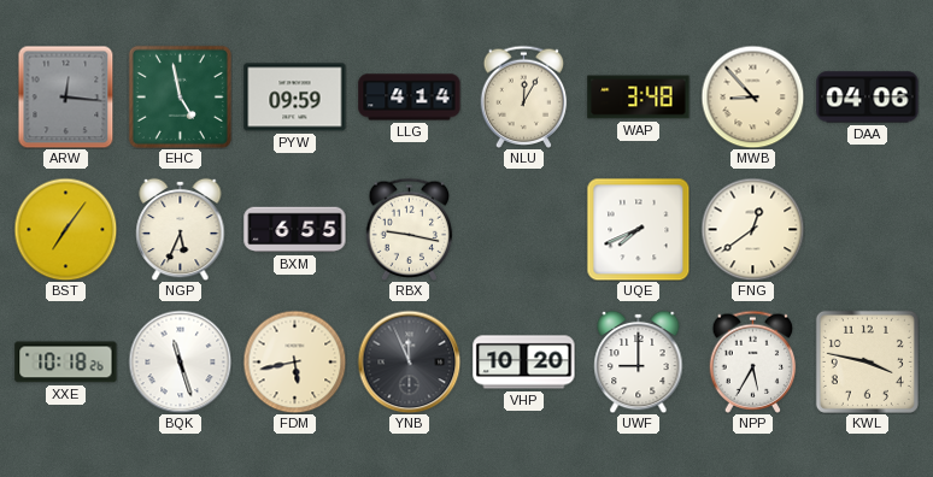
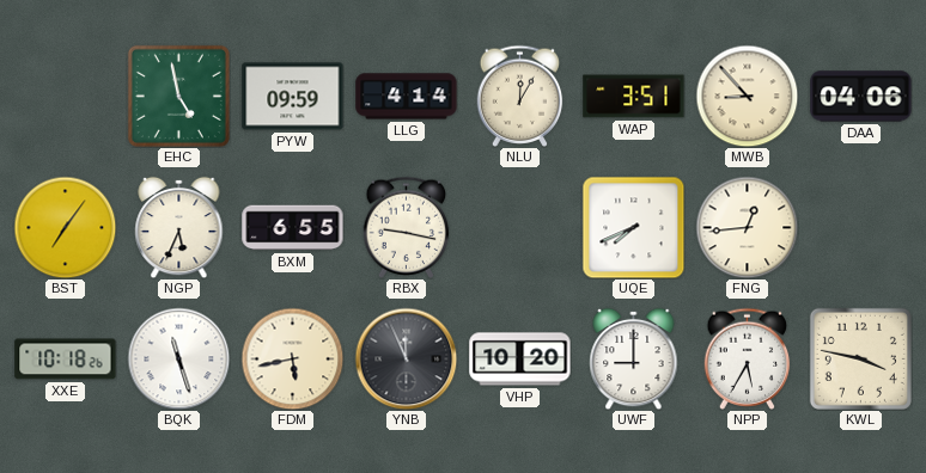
ARW: 12:16 -> none (66, 96)
WAP: 3:48 -> 3:51 (634, 97)
FNG: 12:39 -> 12:44 (747, 227)
